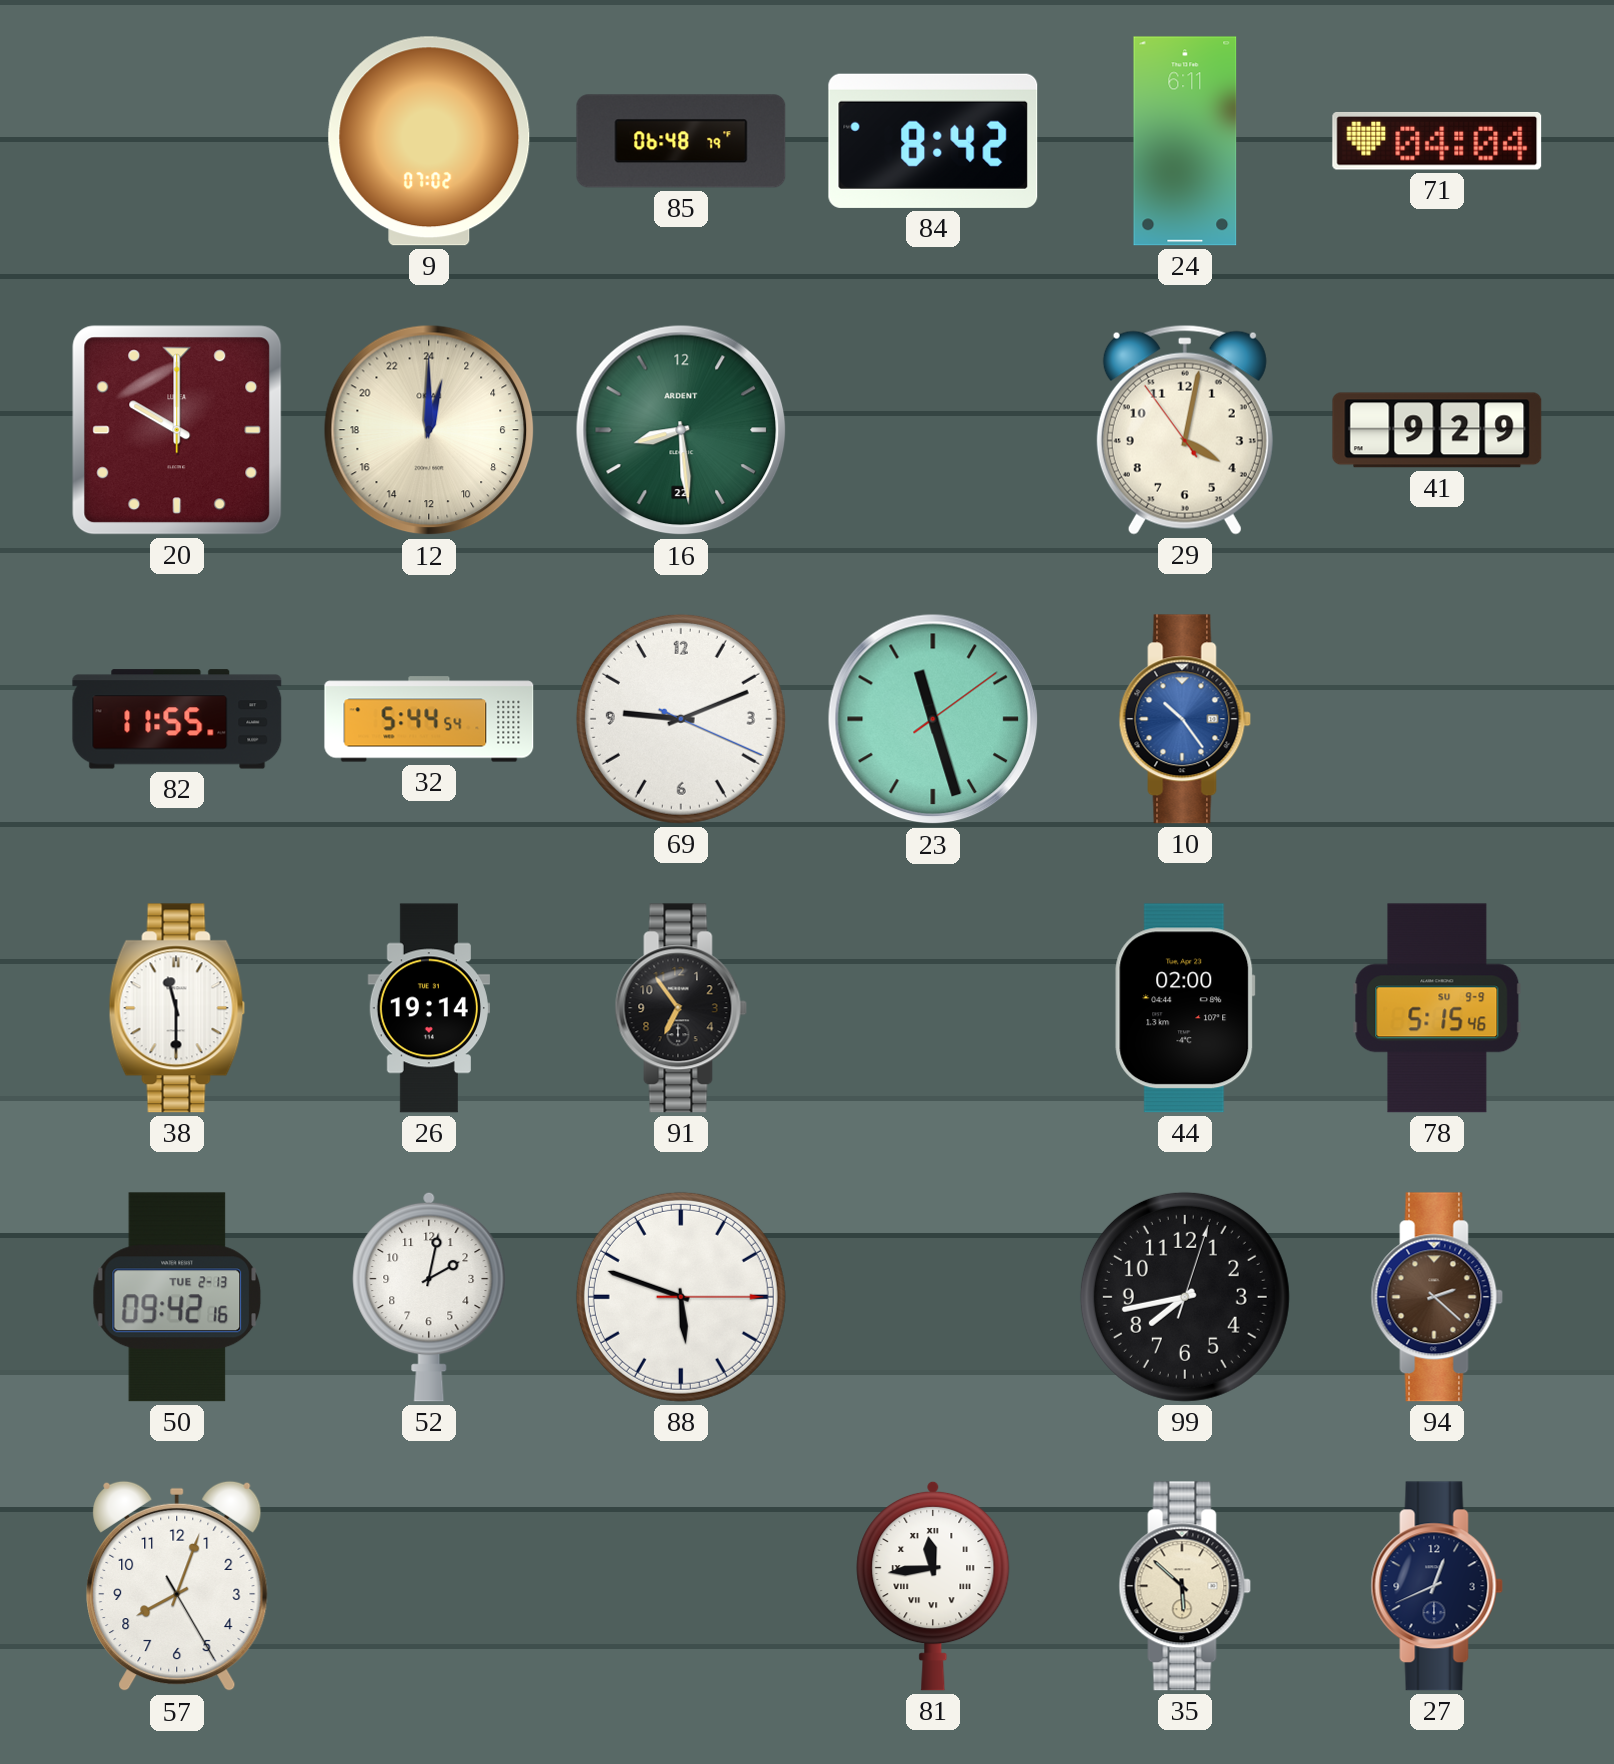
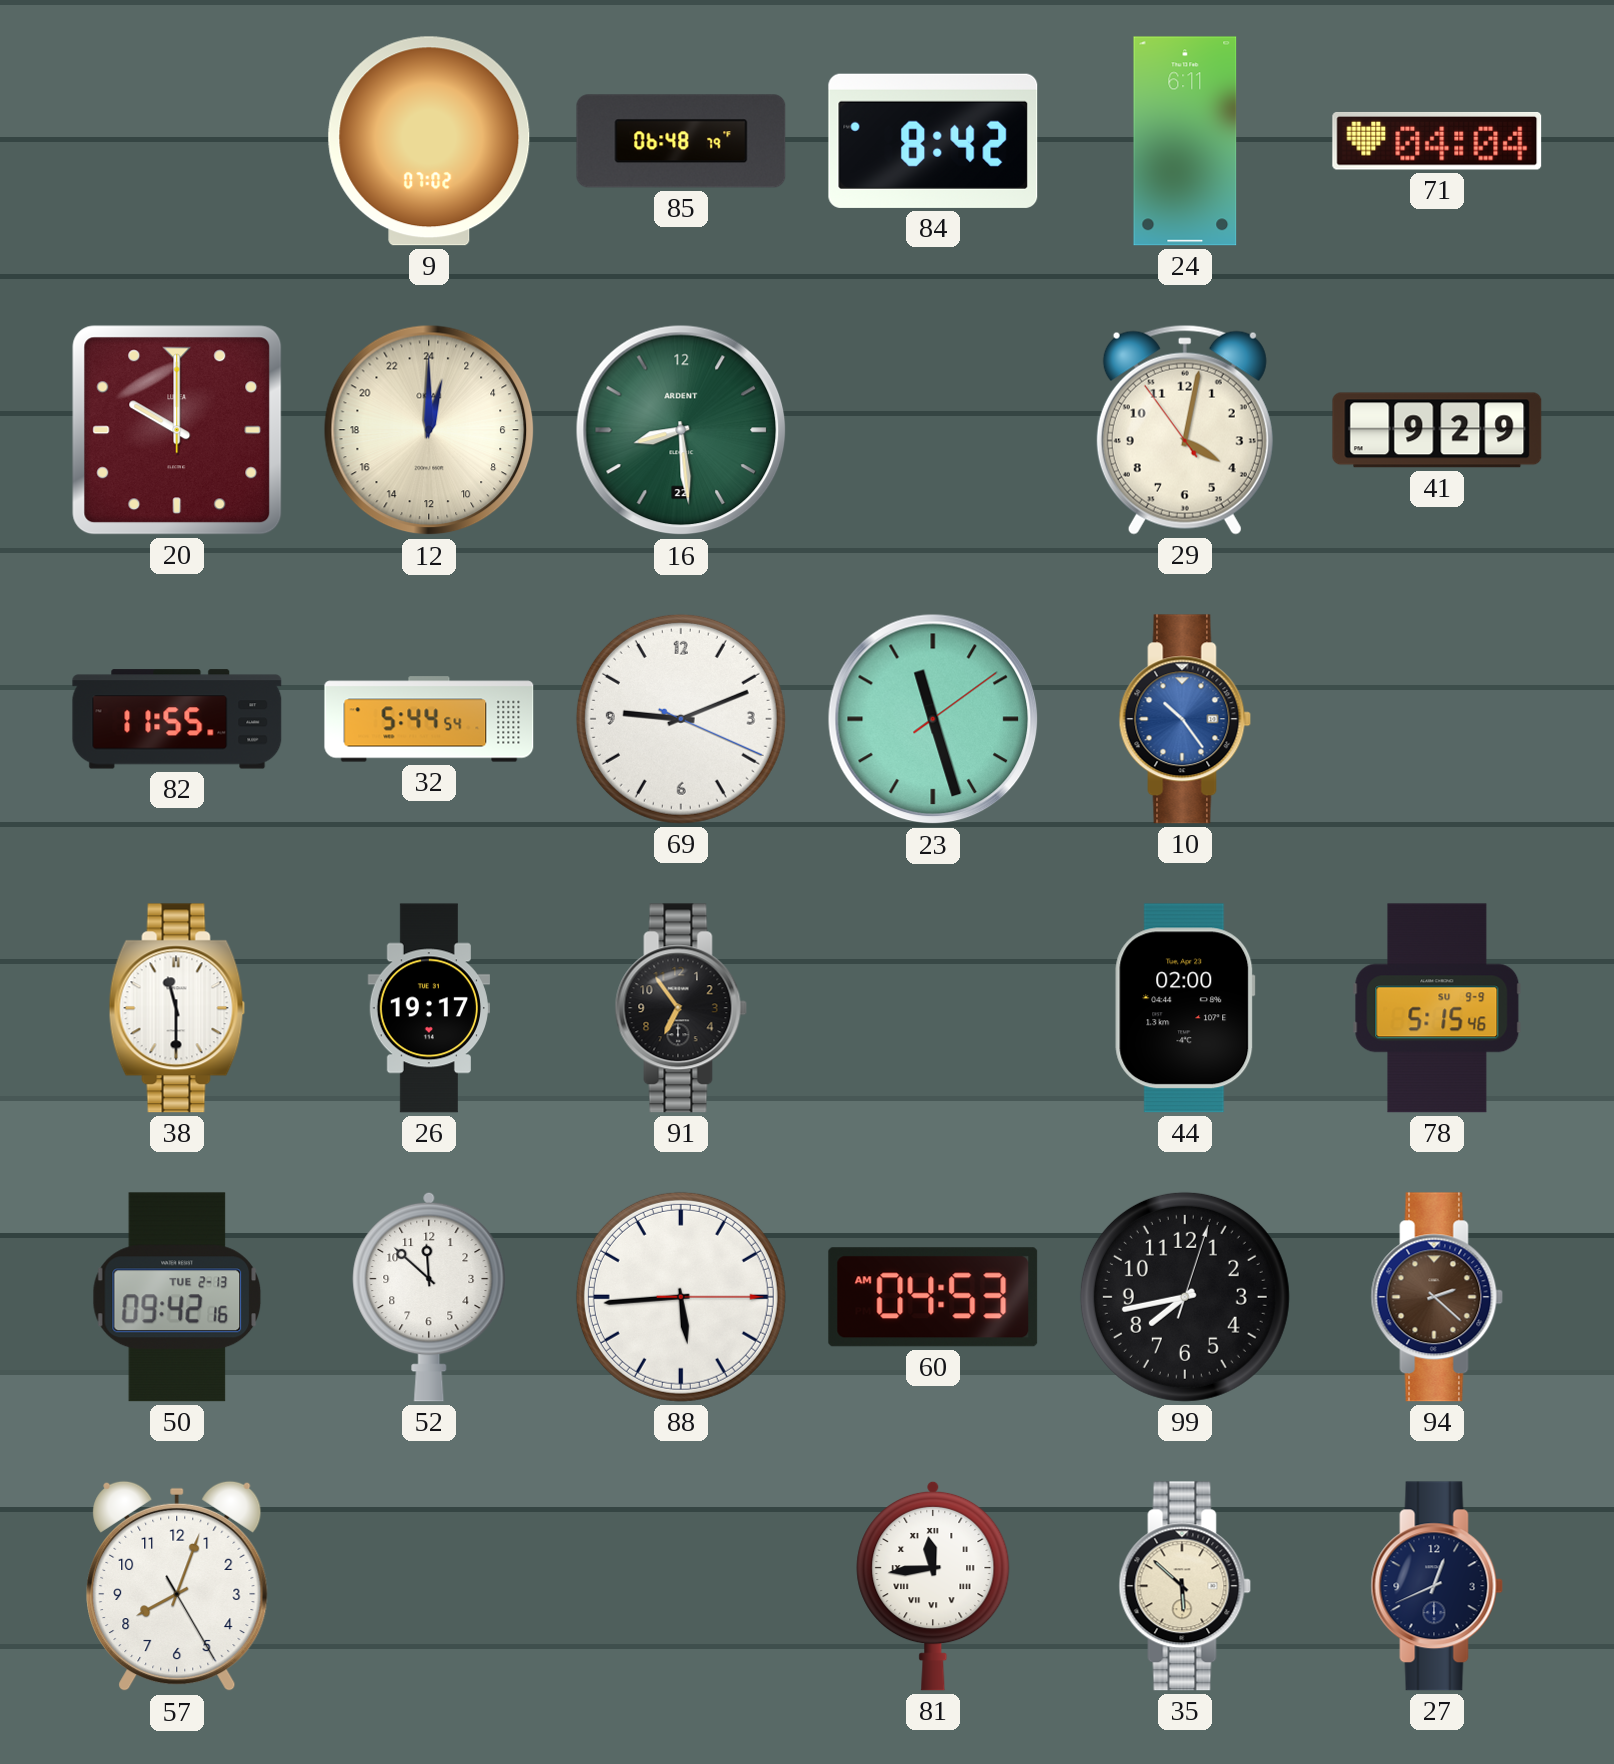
26: 19:14 -> 19:17 (428, 1008)
52: 2:02 -> 11:52 (429, 1297)
88: 5:48 -> 5:44 (681, 1297)
60: none -> 04:53 (933, 1297)
